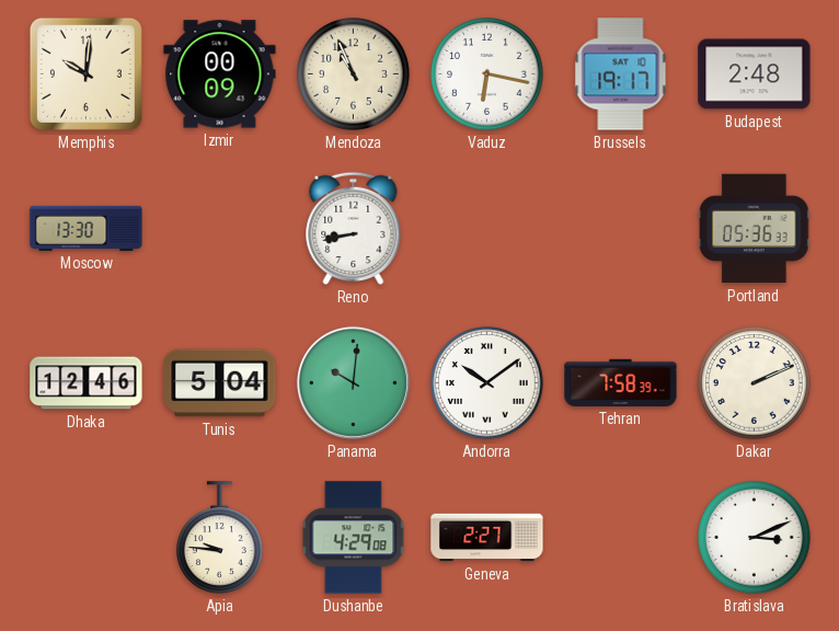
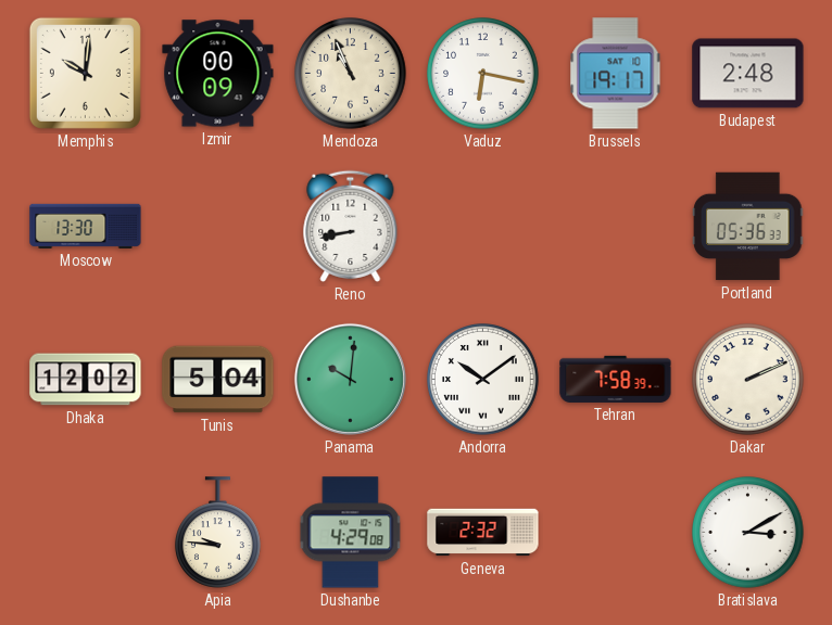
Dhaka: 12:46 -> 12:02 (86, 380)
Geneva: 2:27 -> 2:32 (483, 533)
Bratislava: 3:11 -> 3:10 (748, 533)
